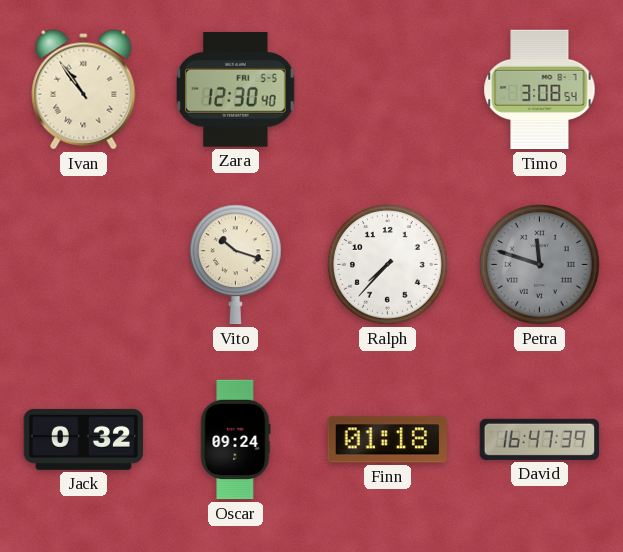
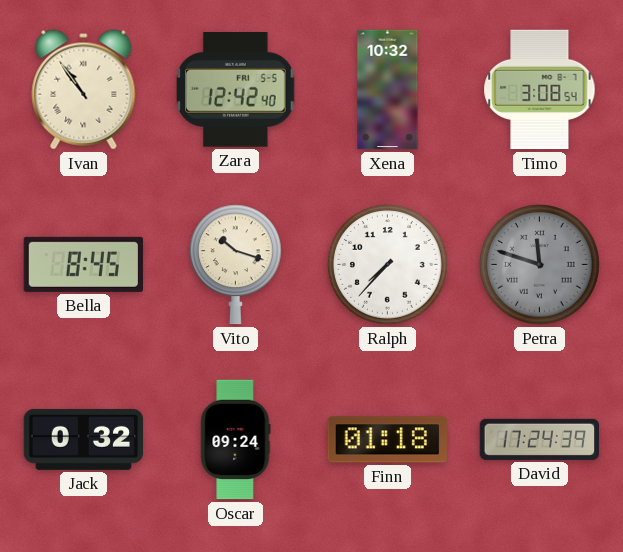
Zara: 12:30 -> 12:42 (236, 90)
Xena: none -> 10:32 (388, 90)
Bella: none -> 8:45 (83, 264)
David: 16:47 -> 17:24 (540, 439)
